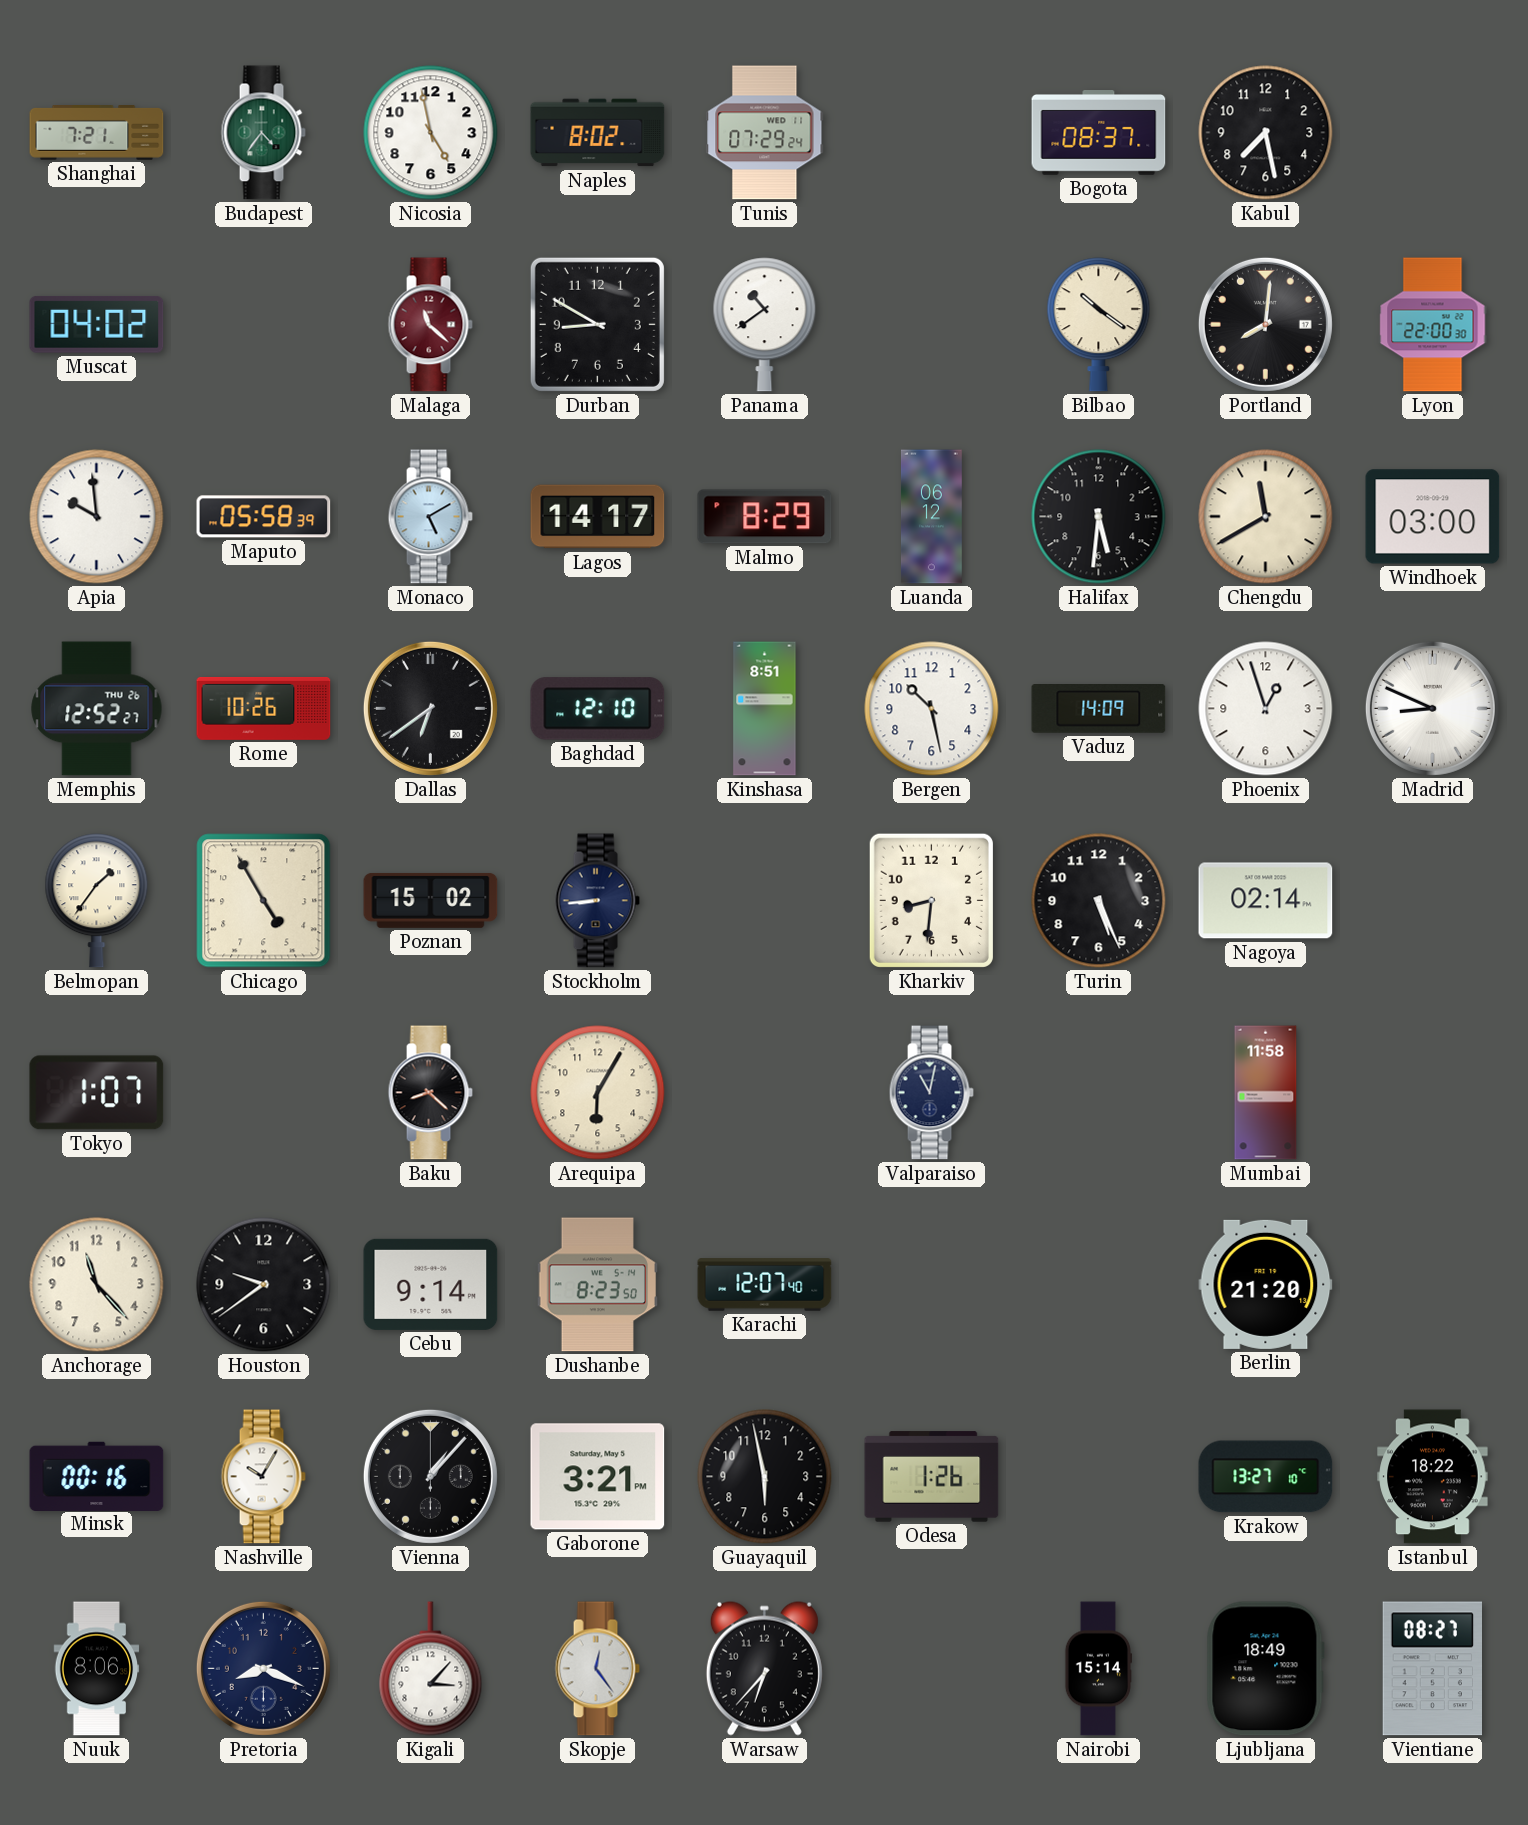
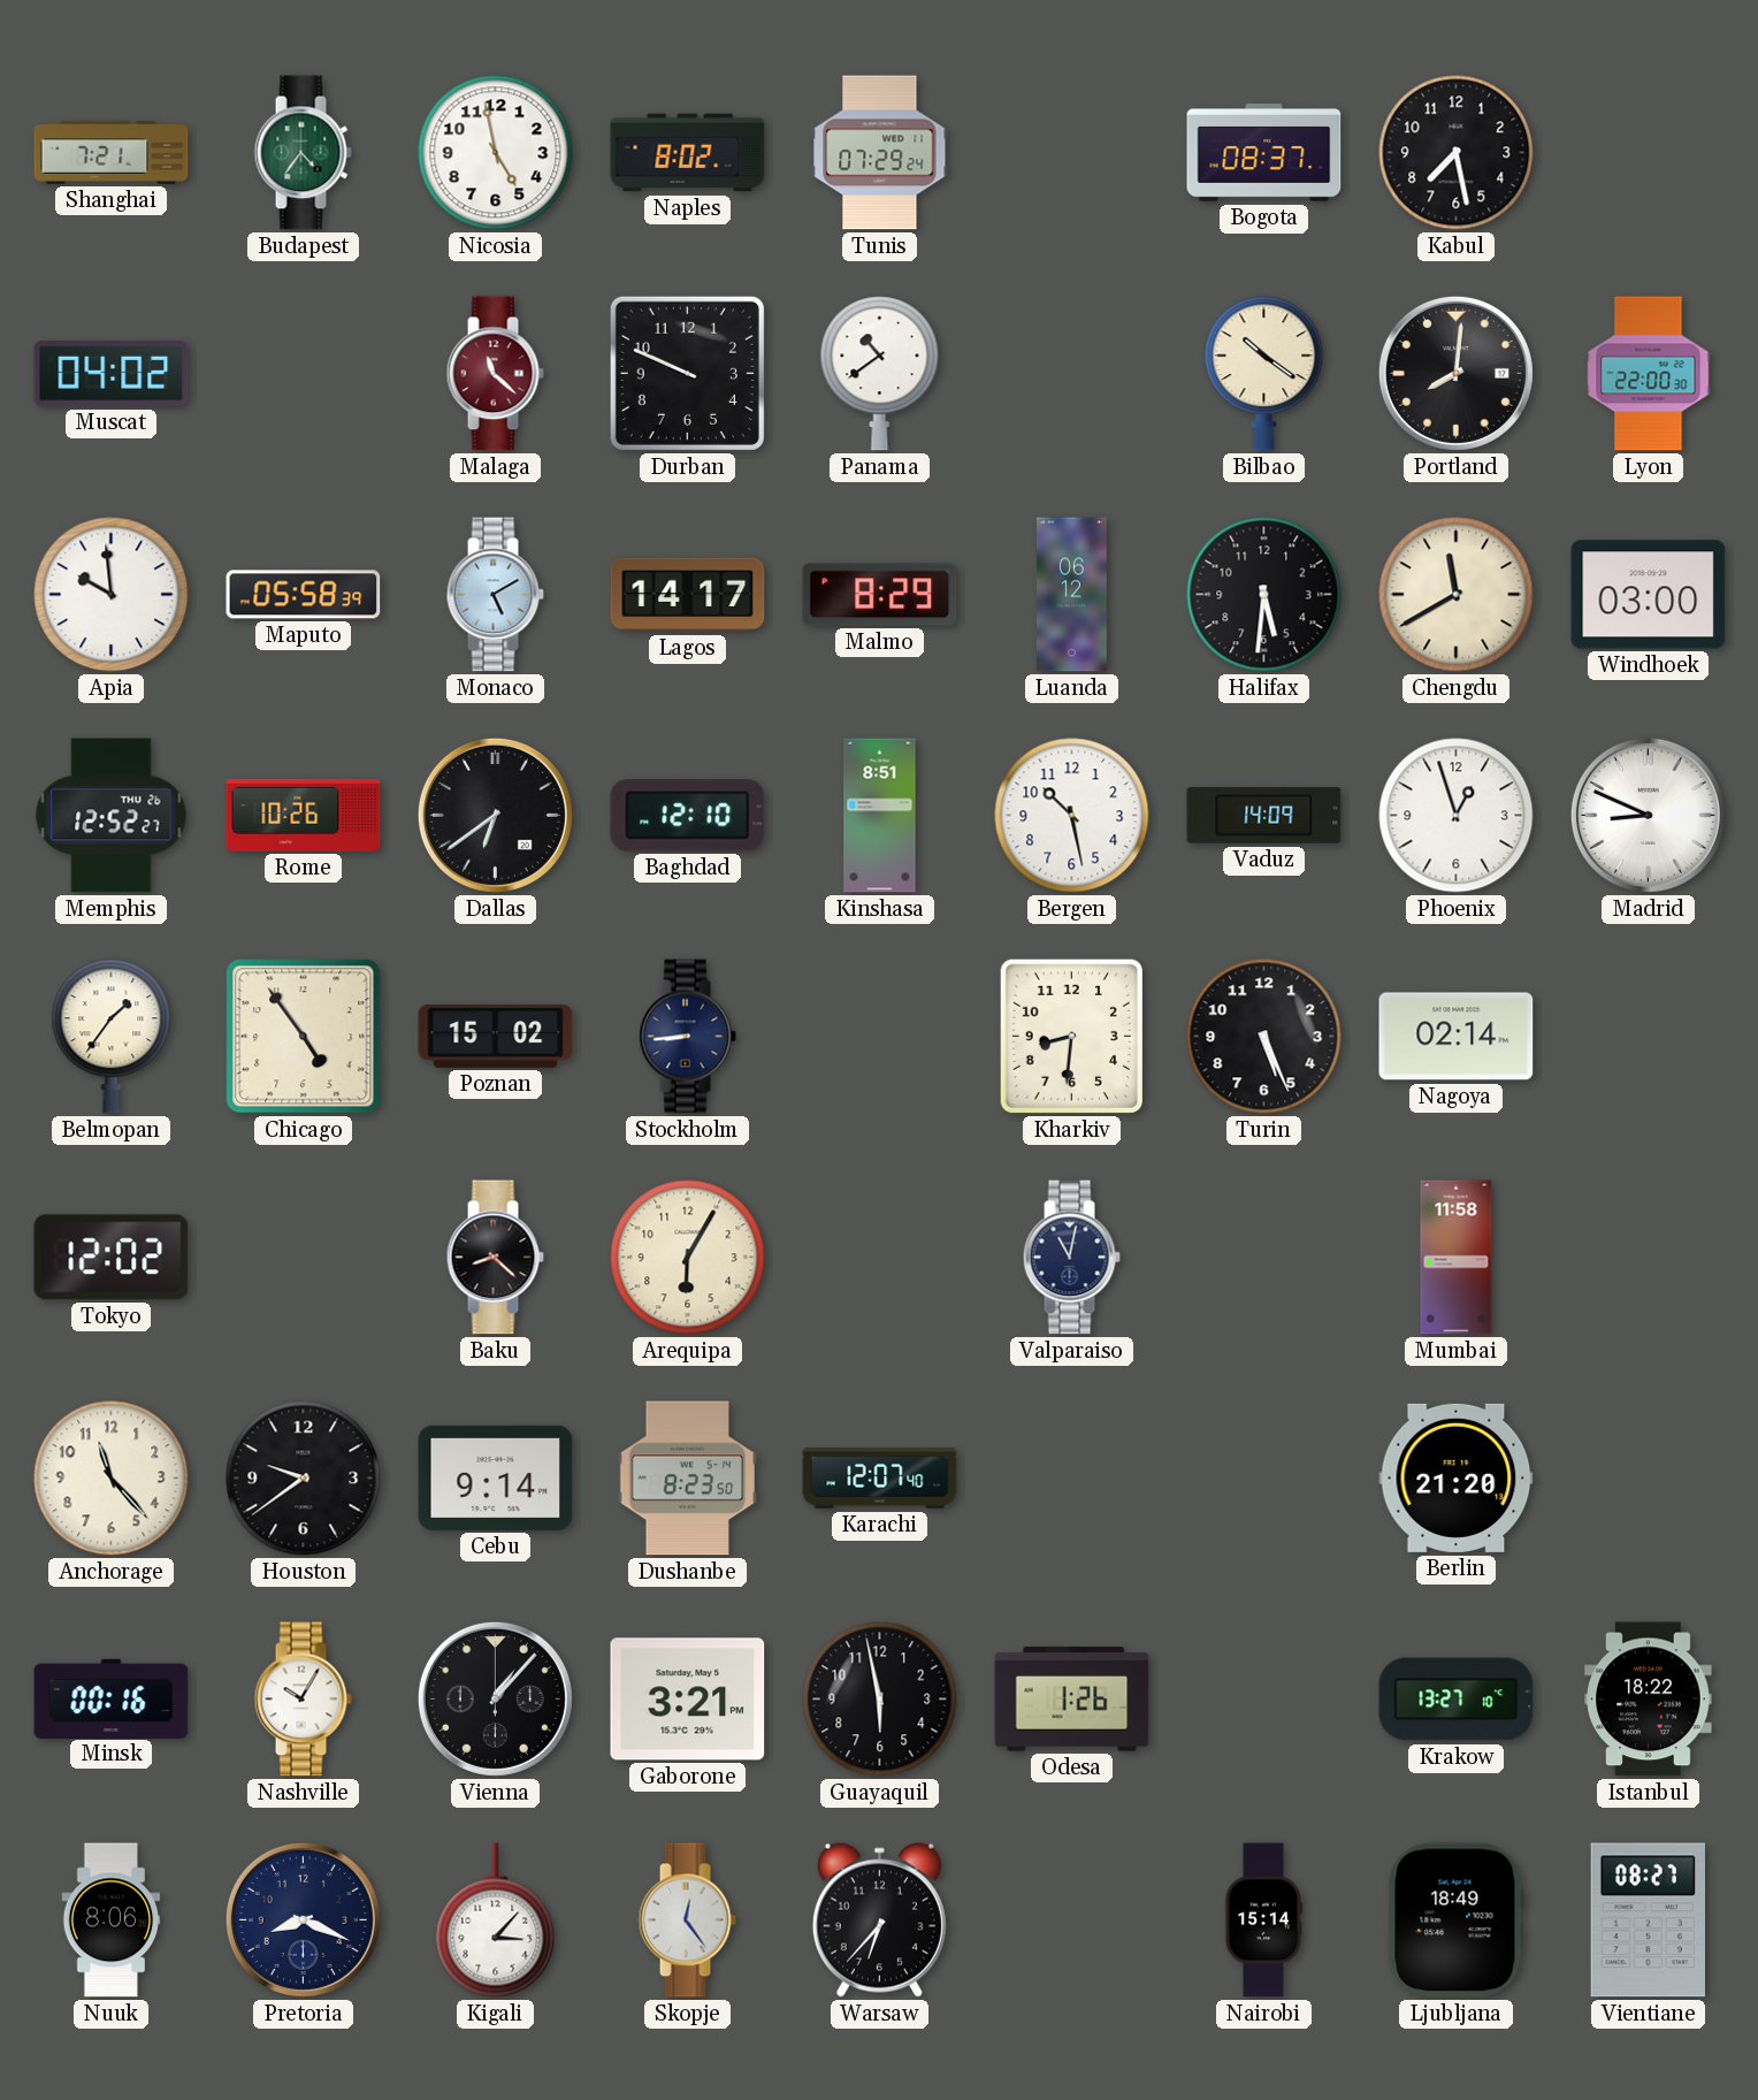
Durban: 8:50 -> 9:49 (687, 373)
Chicago: 4:55 -> 4:54 (304, 1037)
Tokyo: 1:07 -> 12:02 (112, 1258)
